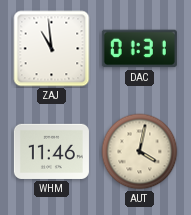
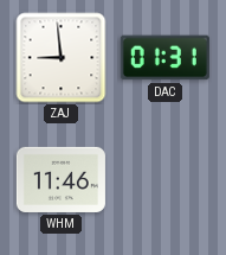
ZAJ: 10:59 -> 8:59 (62, 58)
AUT: 4:02 -> none (140, 152)
